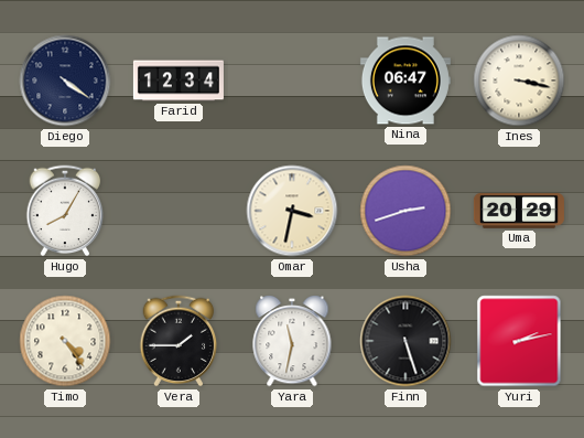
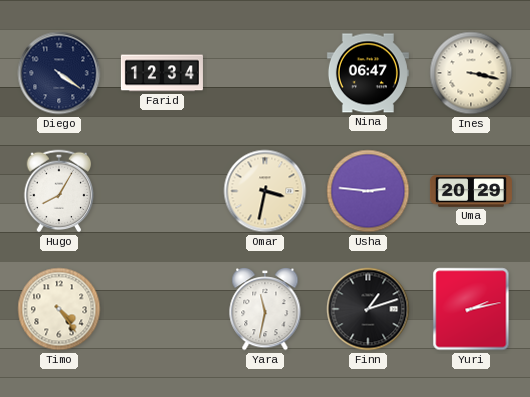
Usha: 2:42 -> 2:46 (368, 191)
Vera: 1:45 -> none (179, 341)
Finn: 5:27 -> 1:12 (368, 309)
